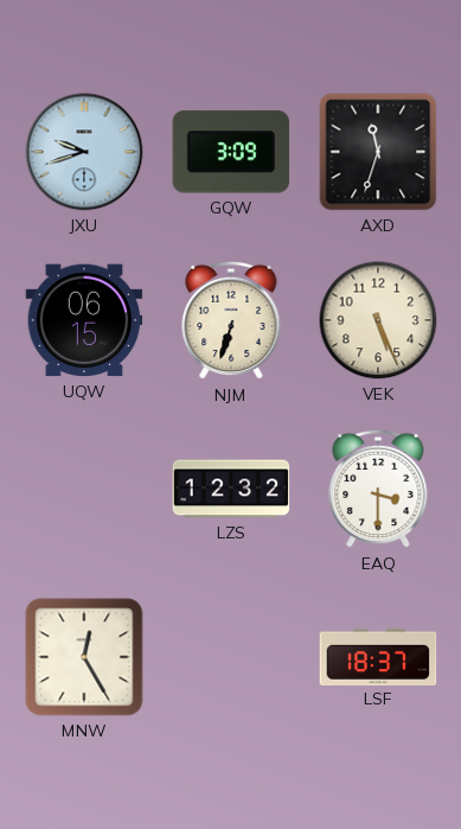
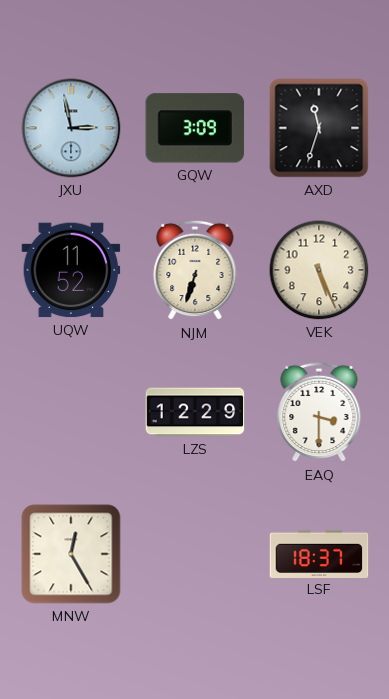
JXU: 9:42 -> 2:58 (71, 128)
UQW: 06:15 -> 11:52 (71, 270)
LZS: 12:32 -> 12:29 (195, 412)
